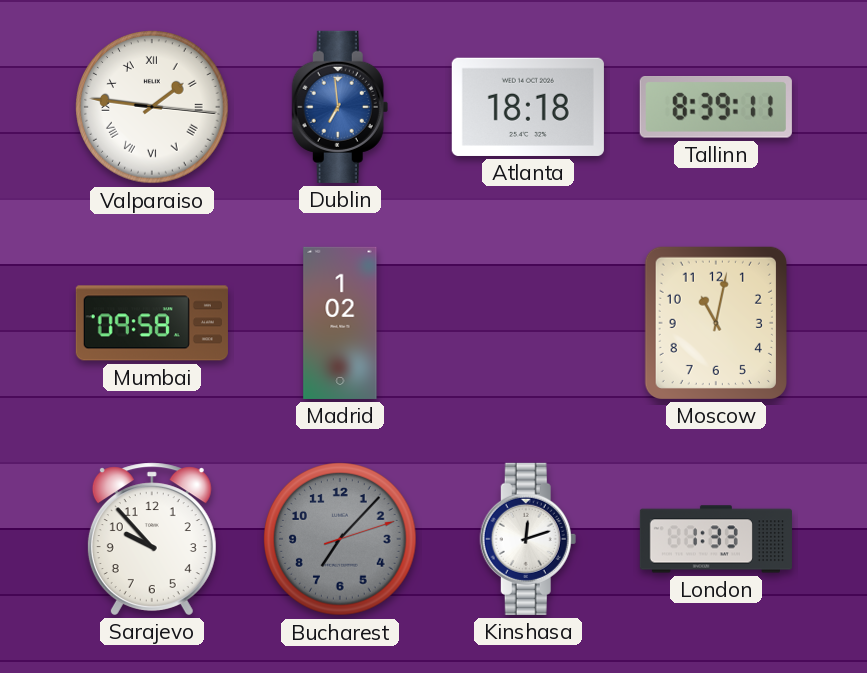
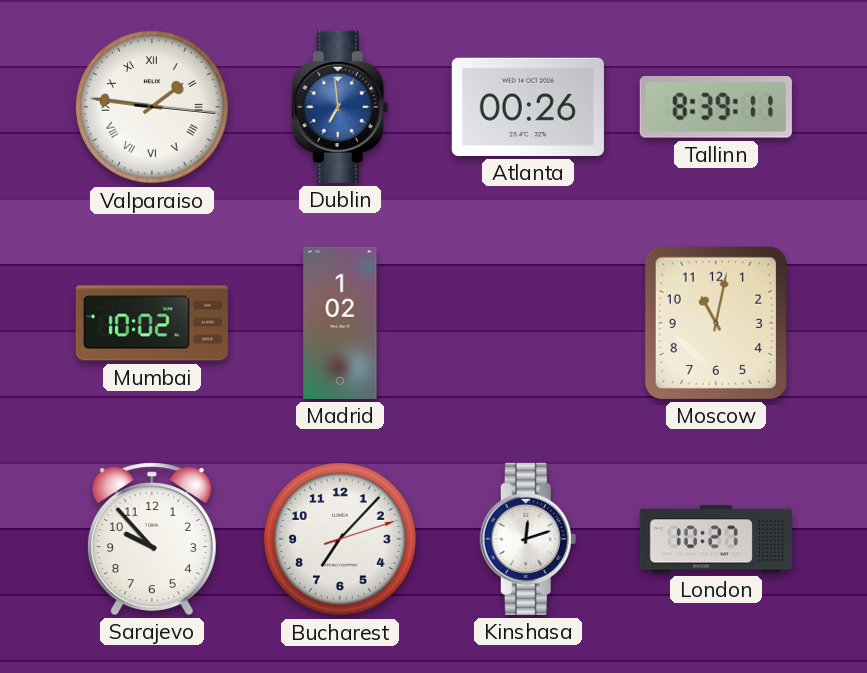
Atlanta: 18:18 -> 00:26 (528, 107)
Mumbai: 09:58 -> 10:02 (152, 323)
Bucharest dial: grey -> white (340, 539)
London: 1:33 -> 10:27 (716, 539)
